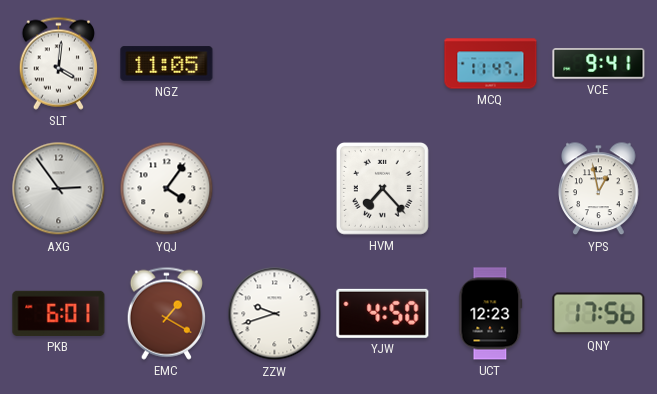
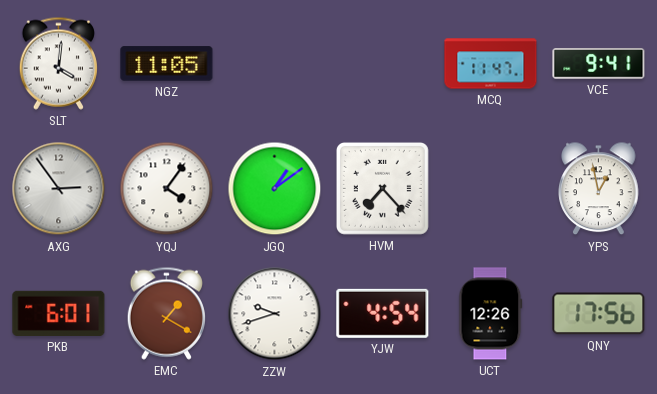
JGQ: none -> 1:09 (275, 189)
YJW: 4:50 -> 4:54 (383, 313)
UCT: 12:23 -> 12:26 (491, 314)
